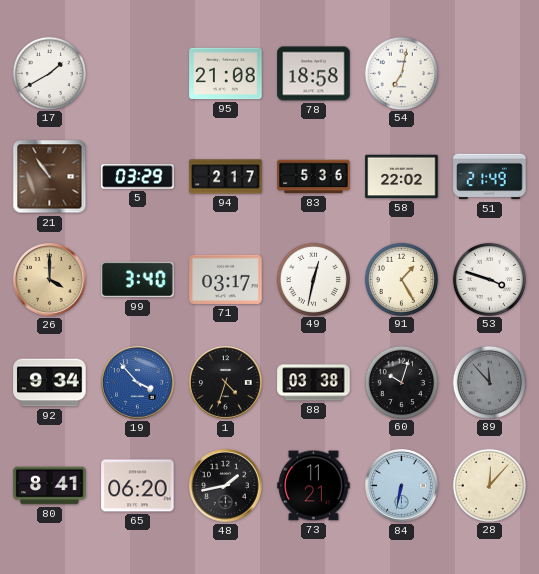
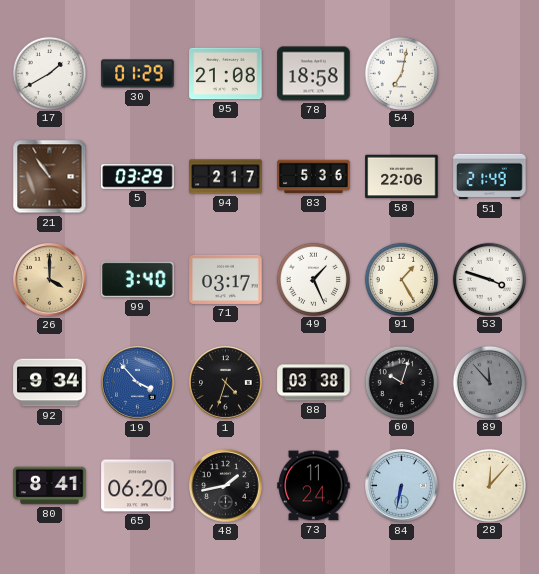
30: none -> 01:29 (138, 74)
58: 22:02 -> 22:06 (402, 177)
49: 12:32 -> 1:26 (313, 279)
73: 11:21 -> 11:24 (314, 486)
